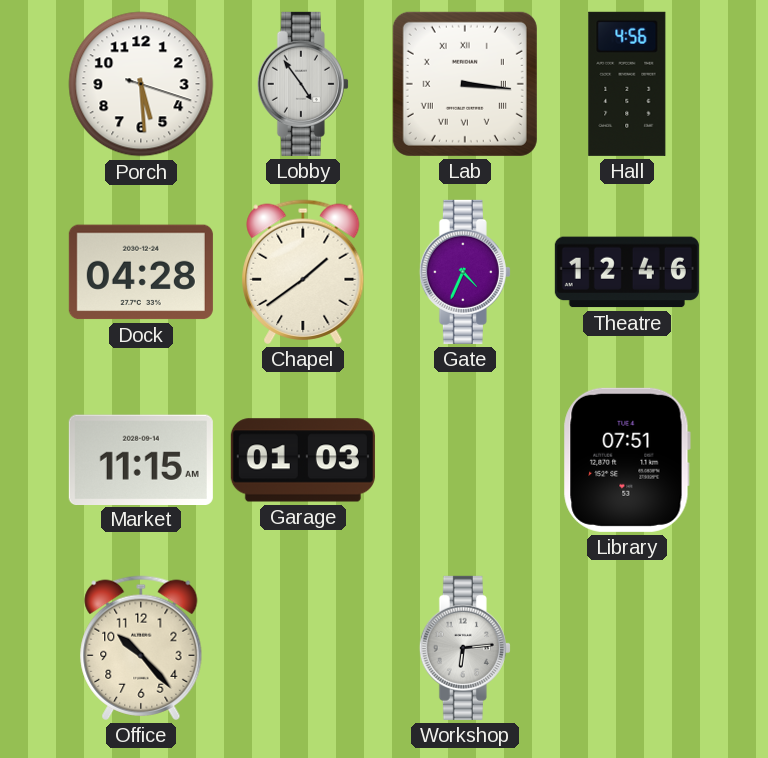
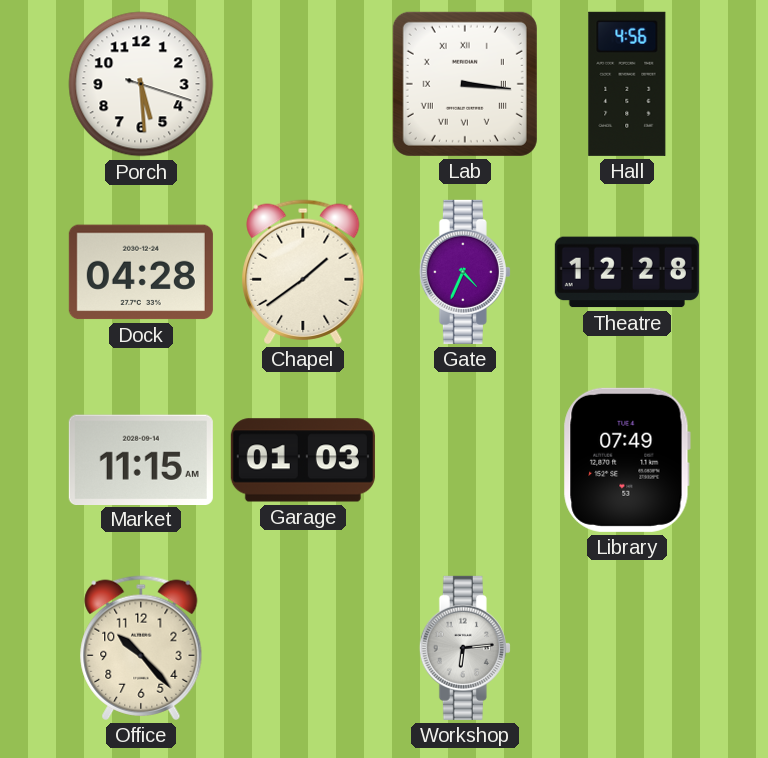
Lobby: 4:54 -> none (303, 84)
Theatre: 12:46 -> 12:28 (627, 272)
Library: 07:51 -> 07:49 (627, 460)
